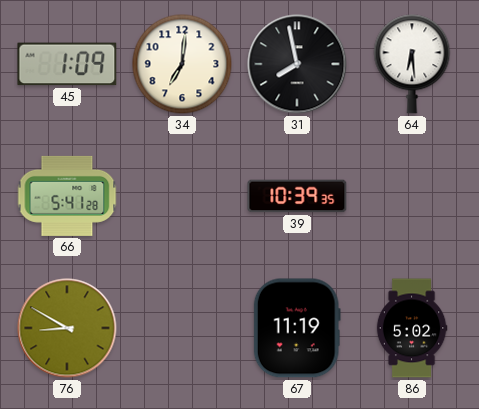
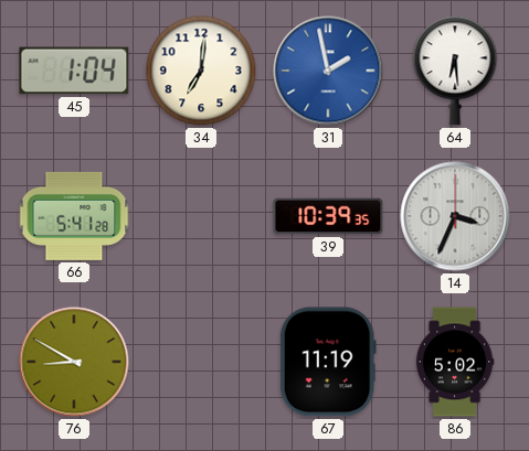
45: 1:09 -> 1:04 (74, 71)
31: 7:58 -> 1:58 (328, 71)
31 dial: black -> blue (328, 71)
14: none -> 3:34 (455, 216)
